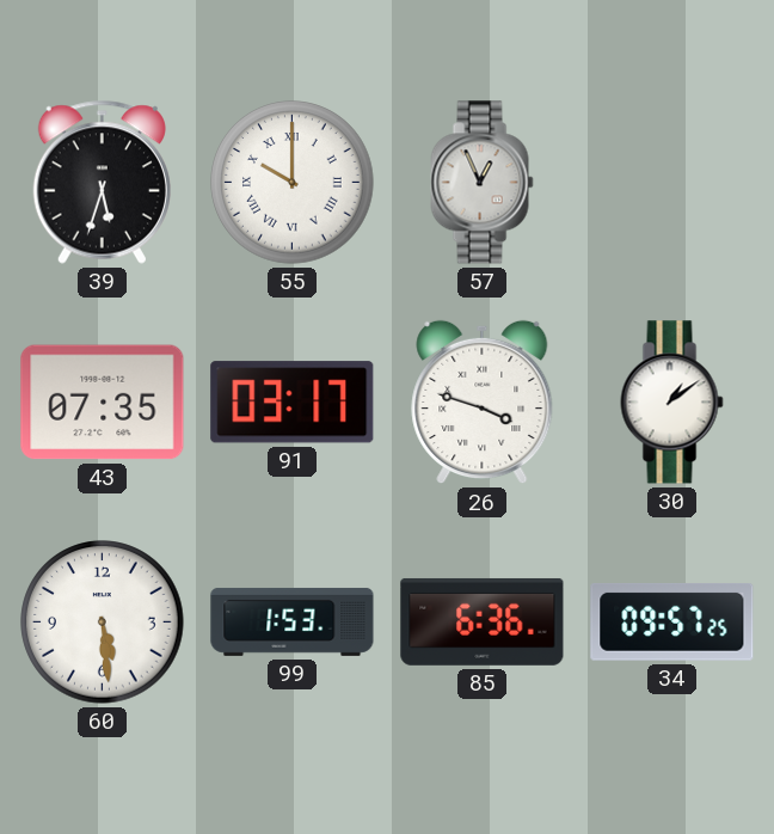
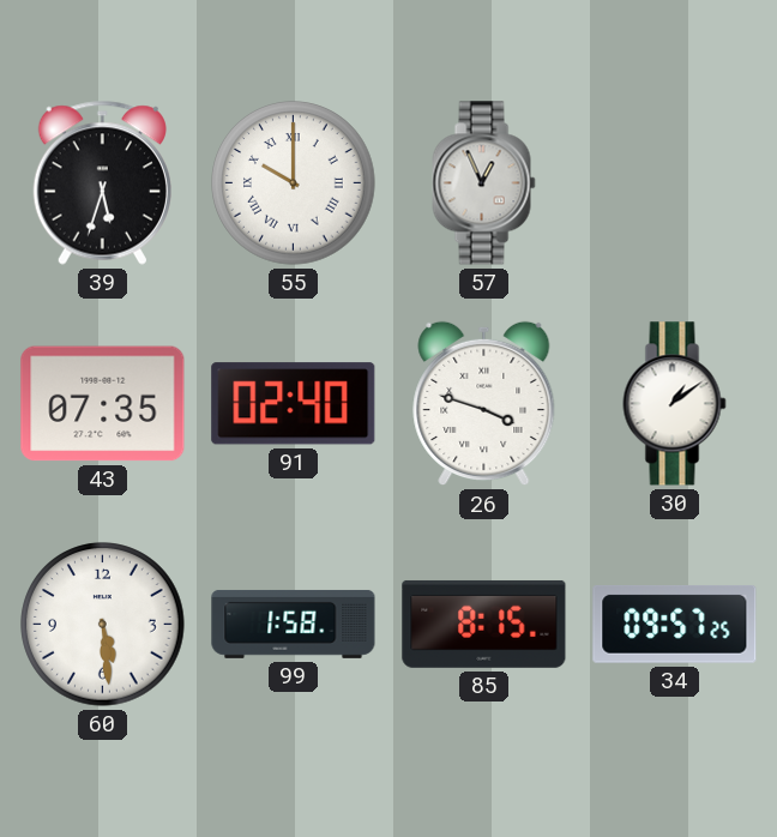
91: 03:17 -> 02:40 (294, 404)
99: 1:53 -> 1:58 (294, 624)
85: 6:36 -> 8:15 (484, 624)
